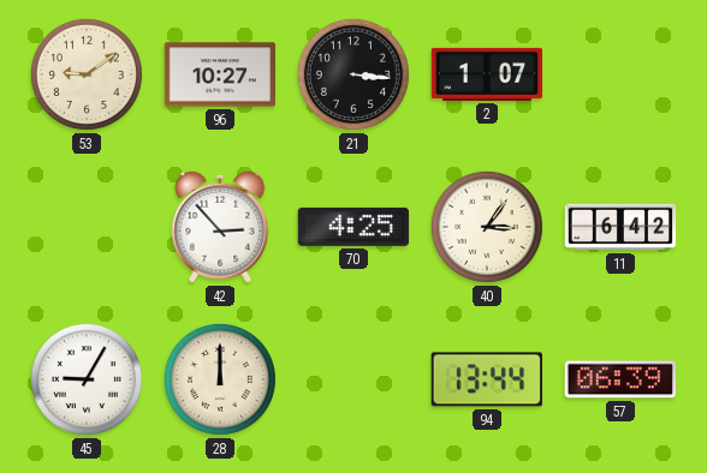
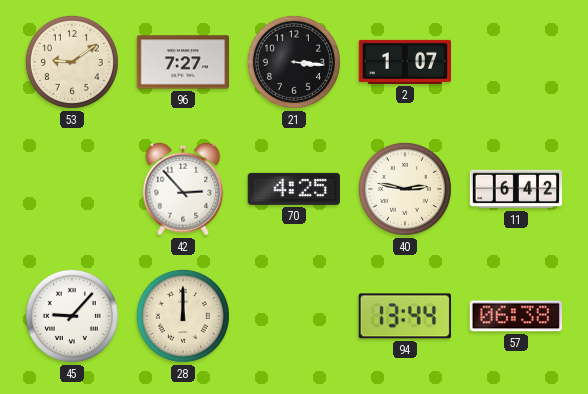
96: 10:27 -> 7:27 (182, 62)
40: 3:06 -> 2:47 (405, 189)
45: 9:05 -> 9:07 (72, 316)
57: 06:39 -> 06:38 (516, 316)
